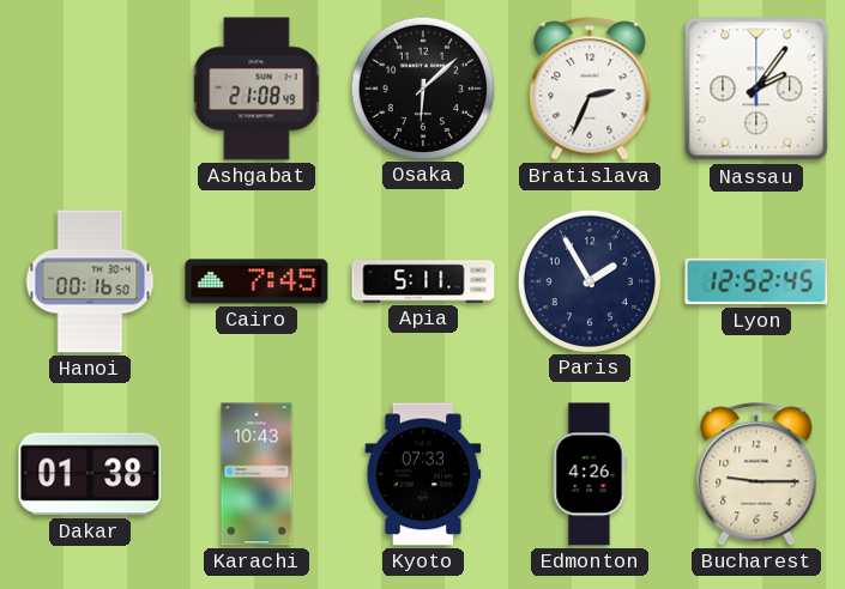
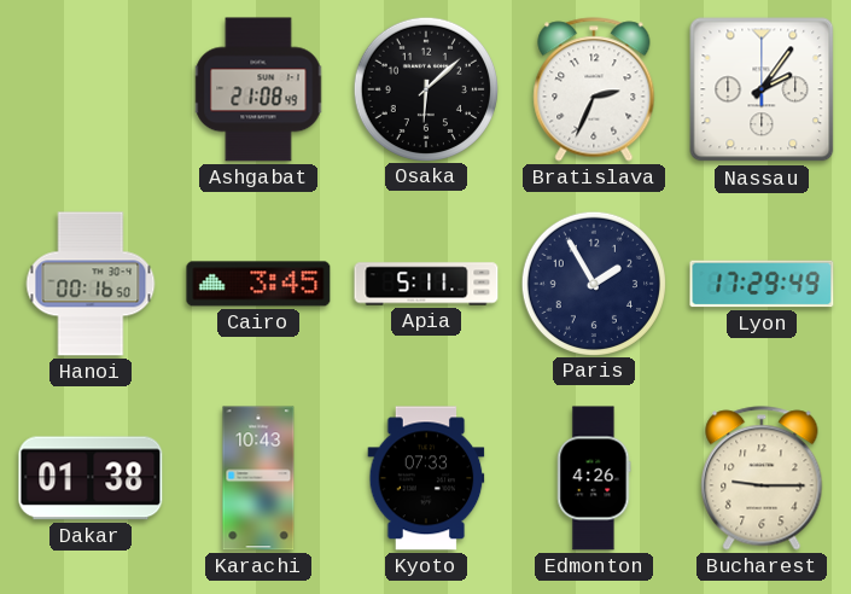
Cairo: 7:45 -> 3:45 (258, 284)
Lyon: 12:52 -> 17:29 (762, 284)
